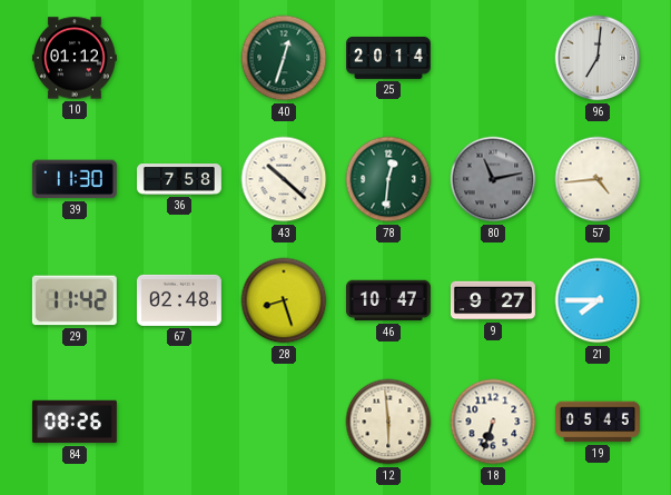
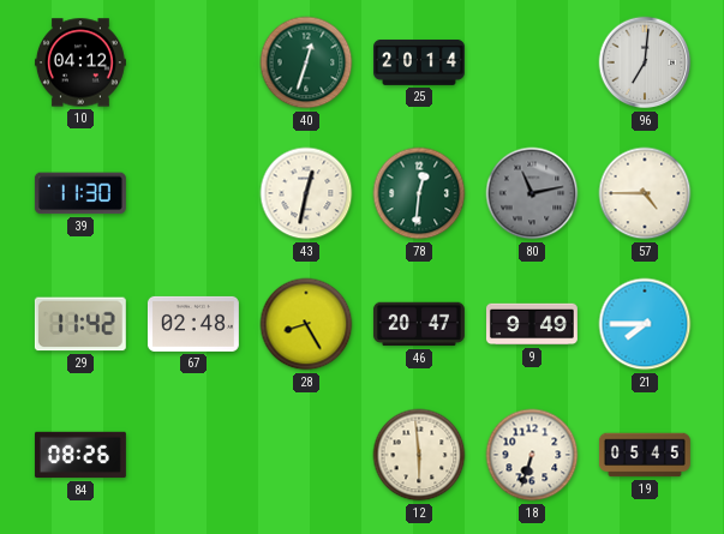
10: 01:12 -> 04:12 (80, 62)
36: 7:58 -> none (180, 179)
43: 10:22 -> 12:32 (306, 193)
57: 4:44 -> 4:45 (645, 193)
28: 8:27 -> 8:25 (306, 324)
46: 10:47 -> 20:47 (419, 324)
9: 9:27 -> 9:49 (532, 324)
